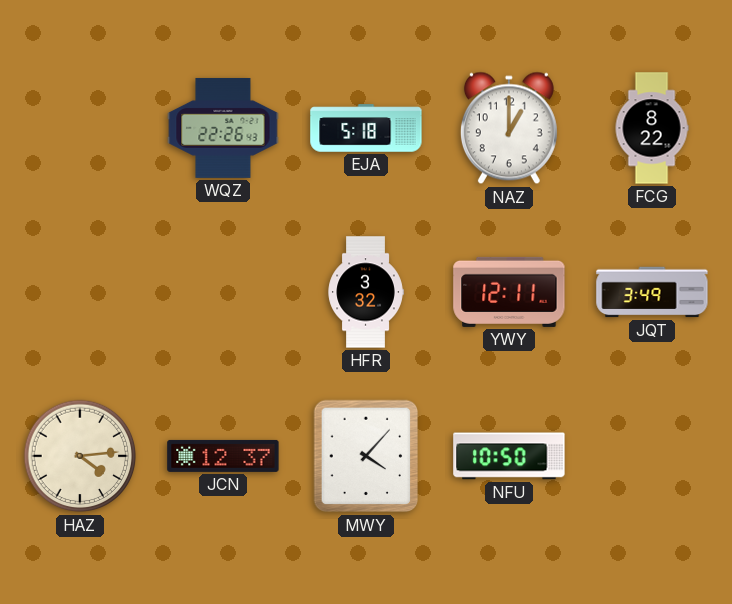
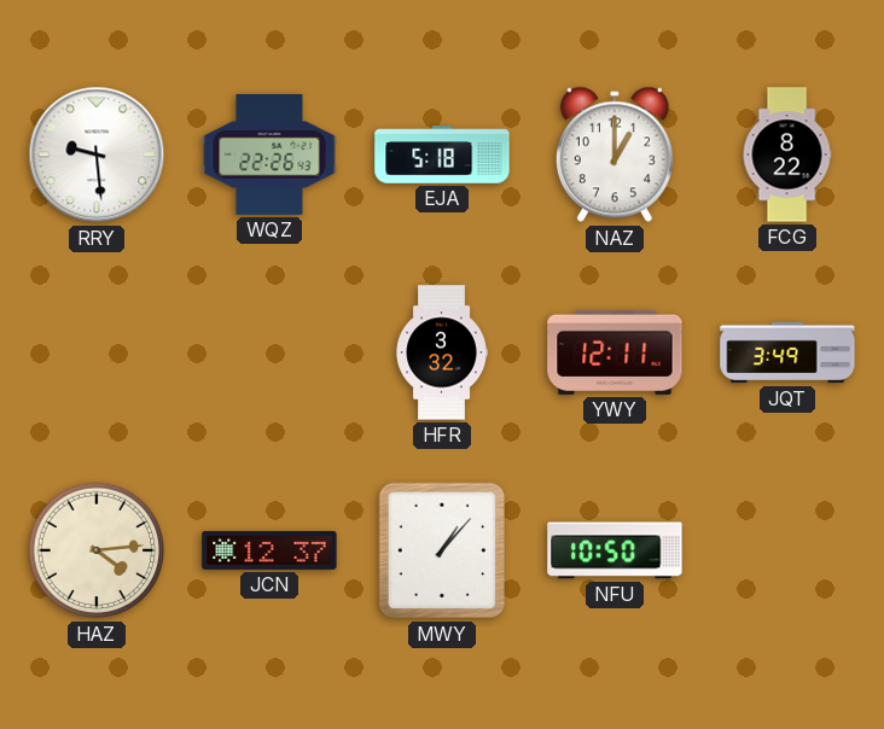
RRY: none -> 9:29 (97, 154)
MWY: 4:07 -> 1:07 (442, 550)
